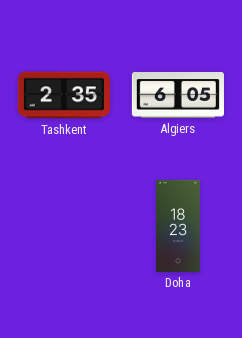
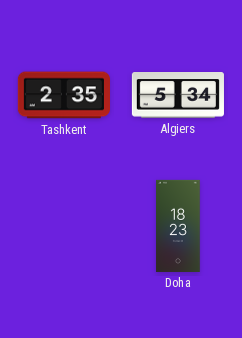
Algiers: 6:05 -> 5:34 (178, 96)
